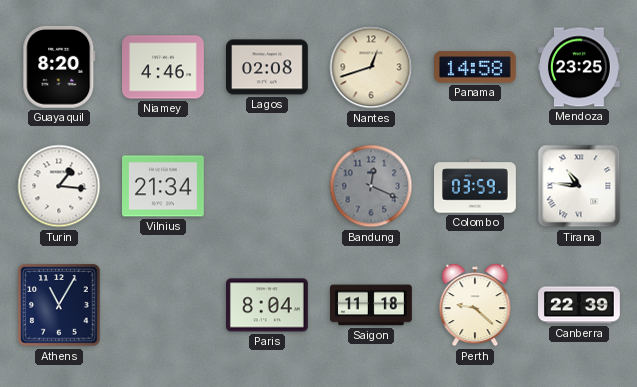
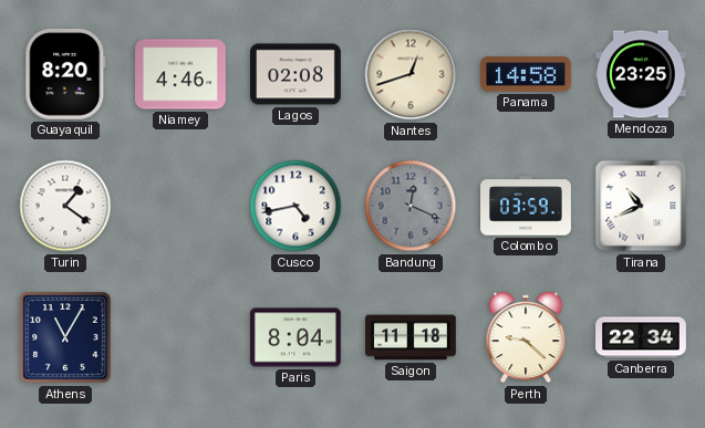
Turin: 1:16 -> 1:21 (65, 206)
Vilnius: 21:34 -> none (164, 186)
Cusco: none -> 4:43 (296, 206)
Tirana: 10:46 -> 10:41 (641, 206)
Canberra: 22:39 -> 22:34 (641, 337)
